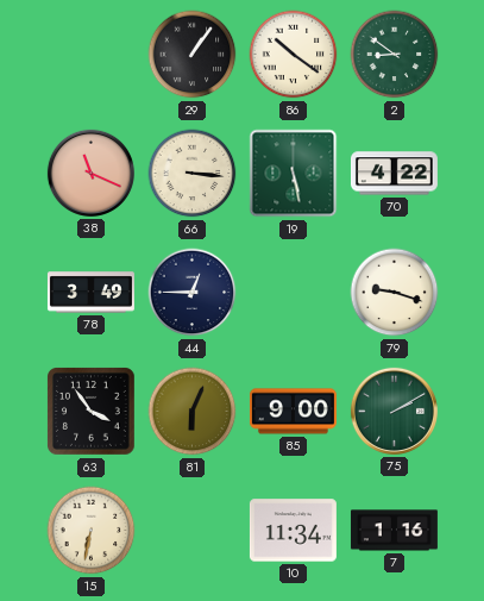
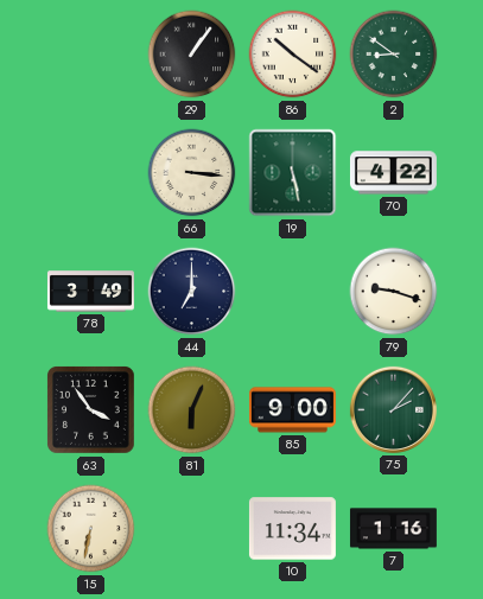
38: 11:19 -> none (90, 173)
44: 12:45 -> 7:00 (192, 292)
75: 2:10 -> 2:07 (393, 409)
